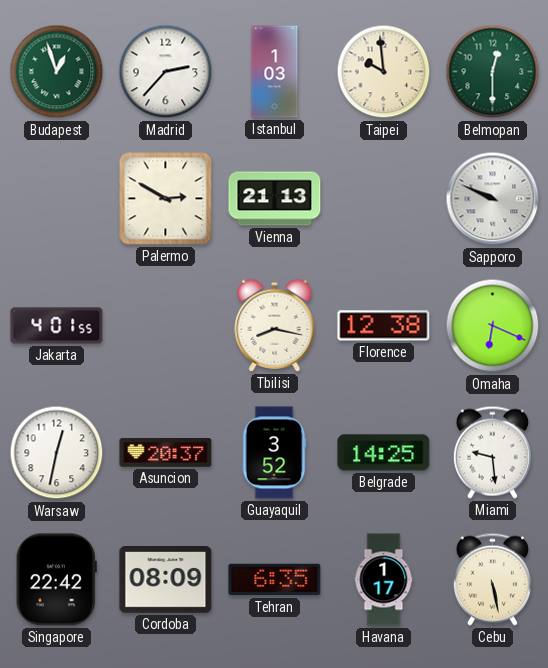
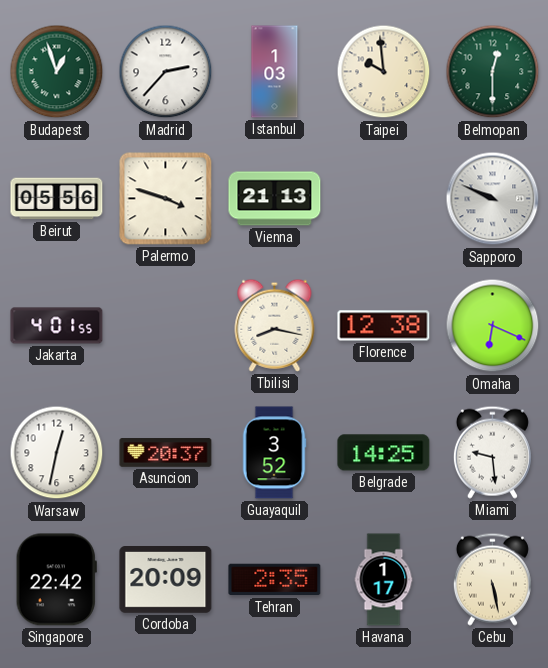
Beirut: none -> 05:56 (57, 199)
Palermo: 2:50 -> 3:48 (166, 199)
Cordoba: 08:09 -> 20:09 (166, 580)
Tehran: 6:35 -> 2:35 (275, 580)
